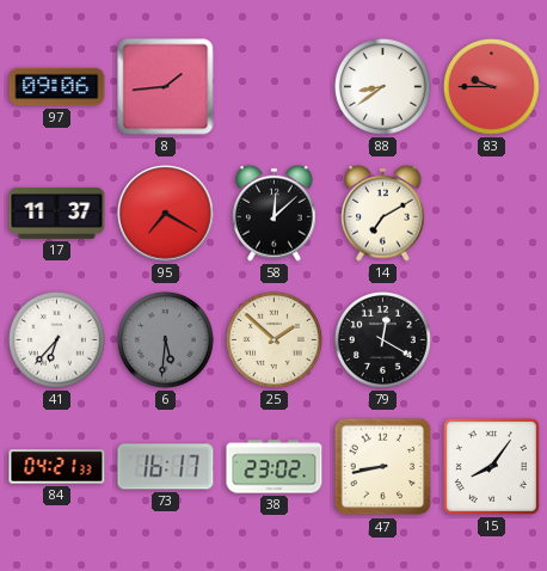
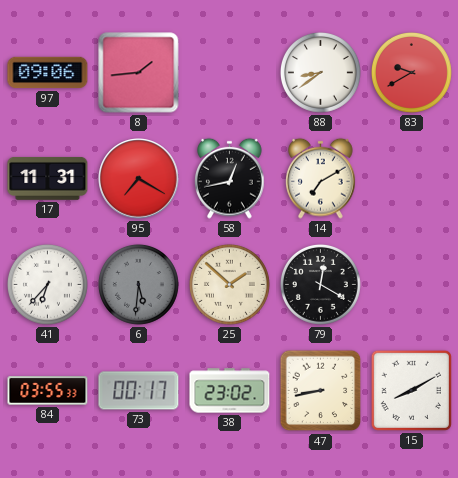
83: 9:45 -> 9:40 (411, 72)
17: 11:37 -> 11:31 (48, 179)
58: 12:08 -> 12:43 (230, 178)
84: 04:21 -> 03:55 (48, 391)
73: 16:17 -> 00:17 (139, 391)
15: 8:06 -> 8:10 (411, 390)
